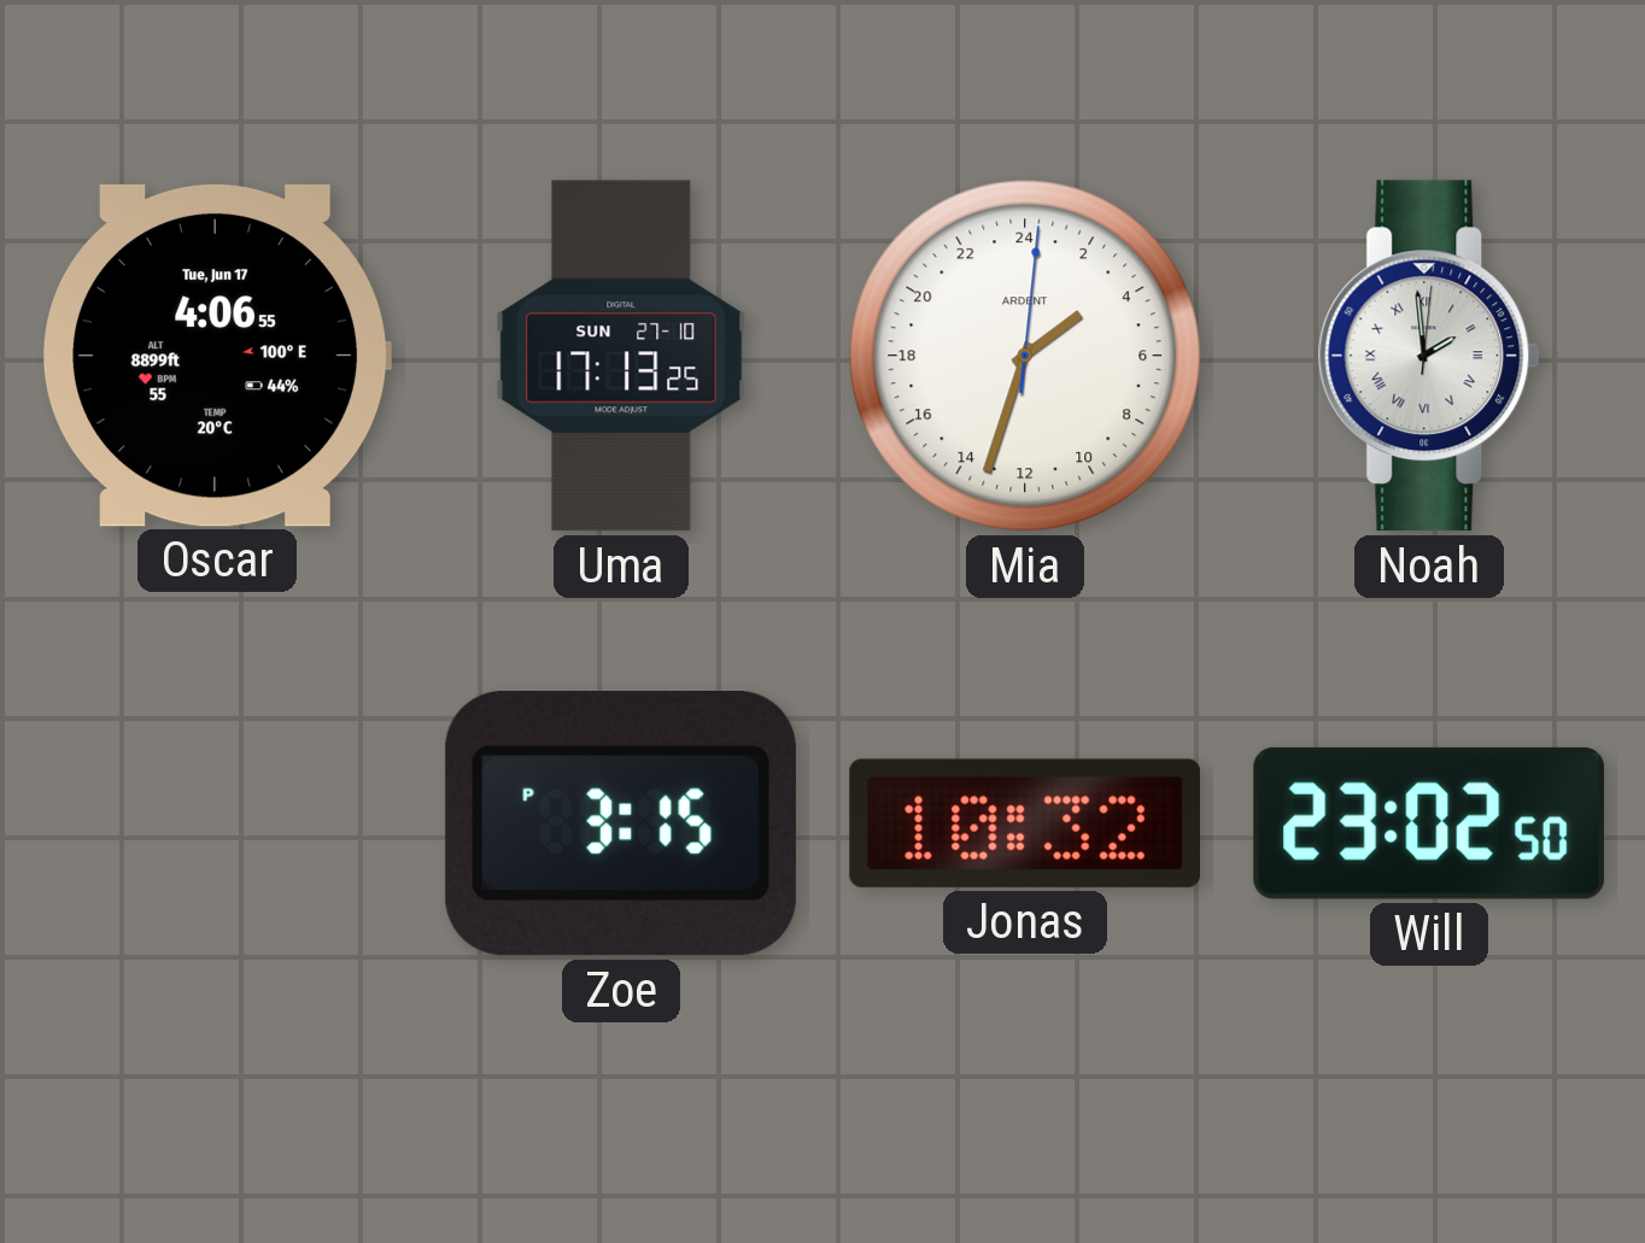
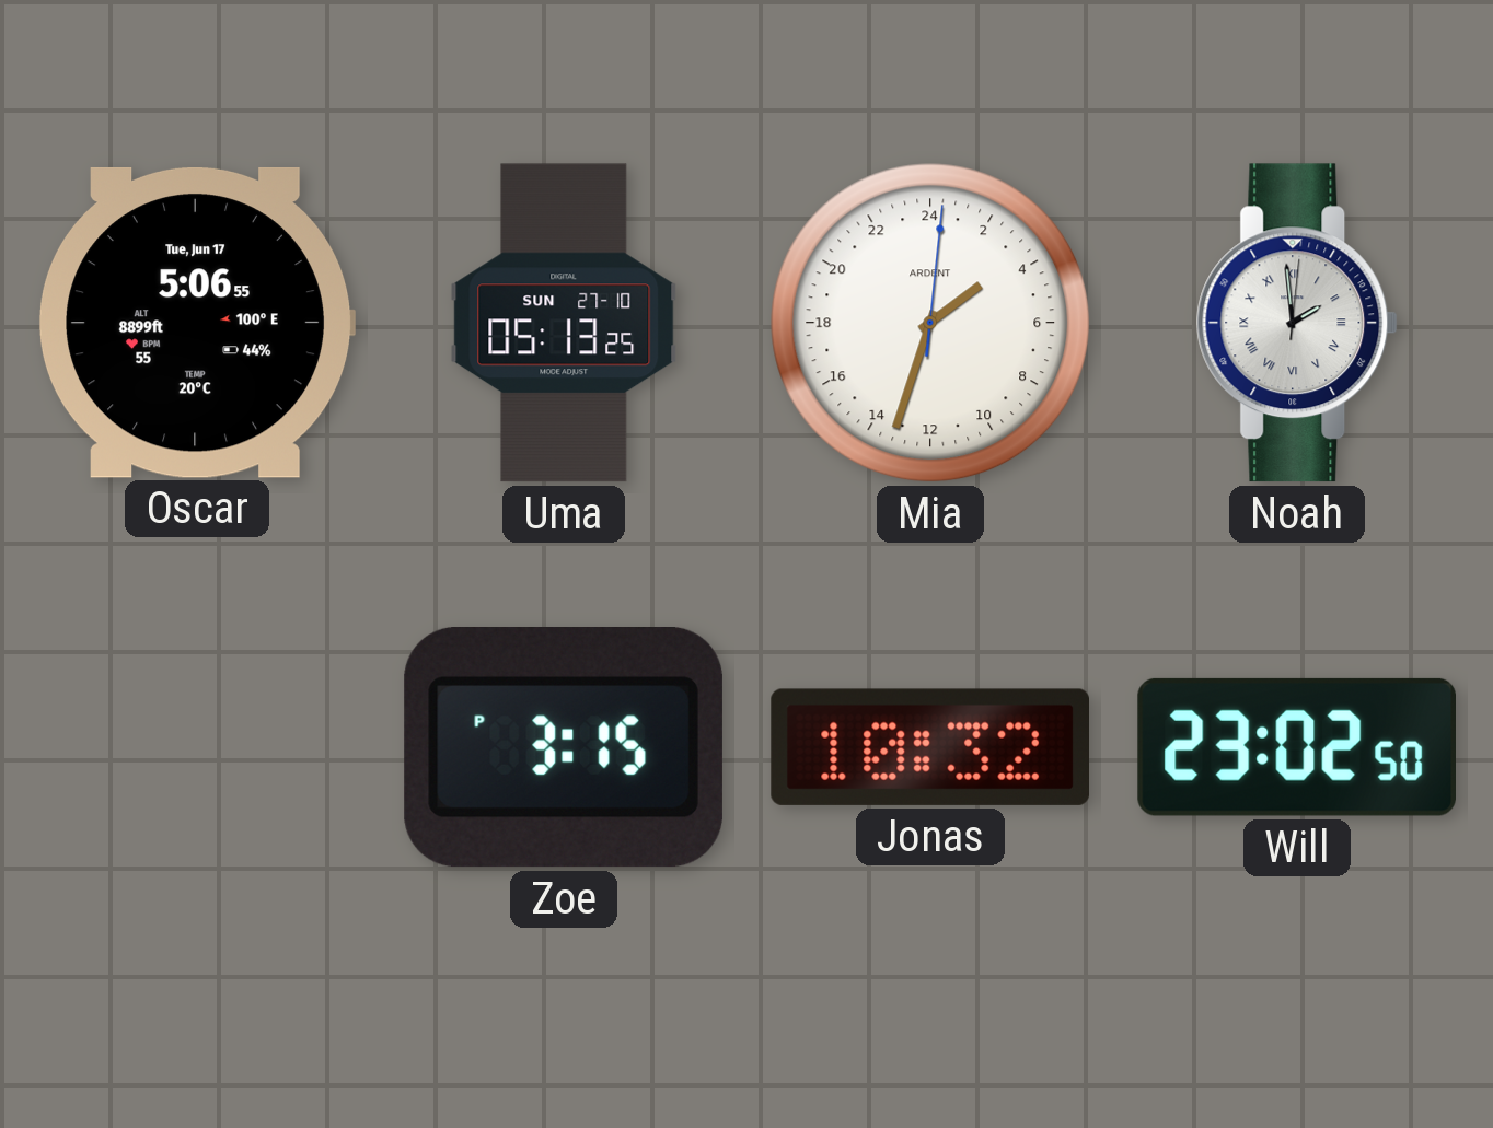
Oscar: 4:06 -> 5:06 (197, 323)
Uma: 17:13 -> 05:13 (564, 323)
